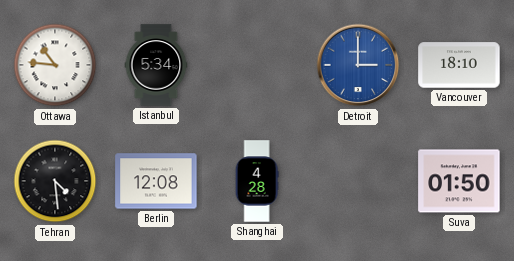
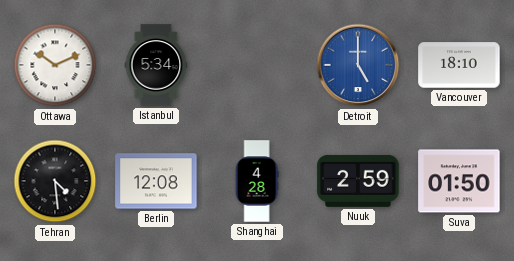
Ottawa: 10:46 -> 10:11 (55, 65)
Detroit: 3:00 -> 5:00 (358, 65)
Nuuk: none -> 2:59 (358, 181)
